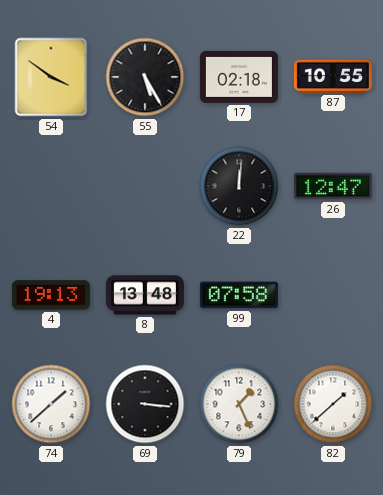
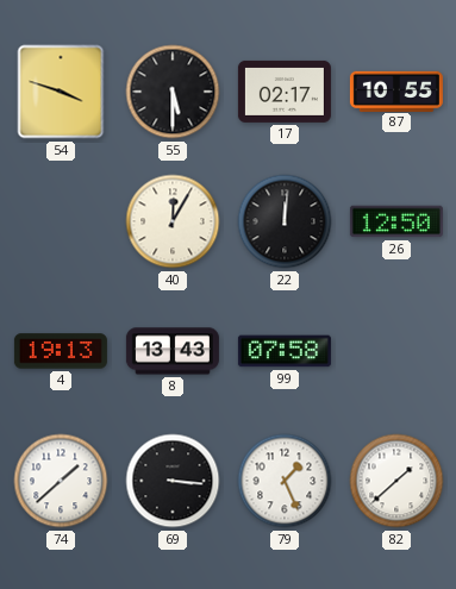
54: 3:51 -> 3:48 (61, 92)
55: 5:25 -> 5:30 (173, 92)
17: 02:18 -> 02:17 (285, 92)
40: none -> 12:05 (173, 221)
26: 12:47 -> 12:50 (396, 221)
8: 13:48 -> 13:43 (173, 351)
